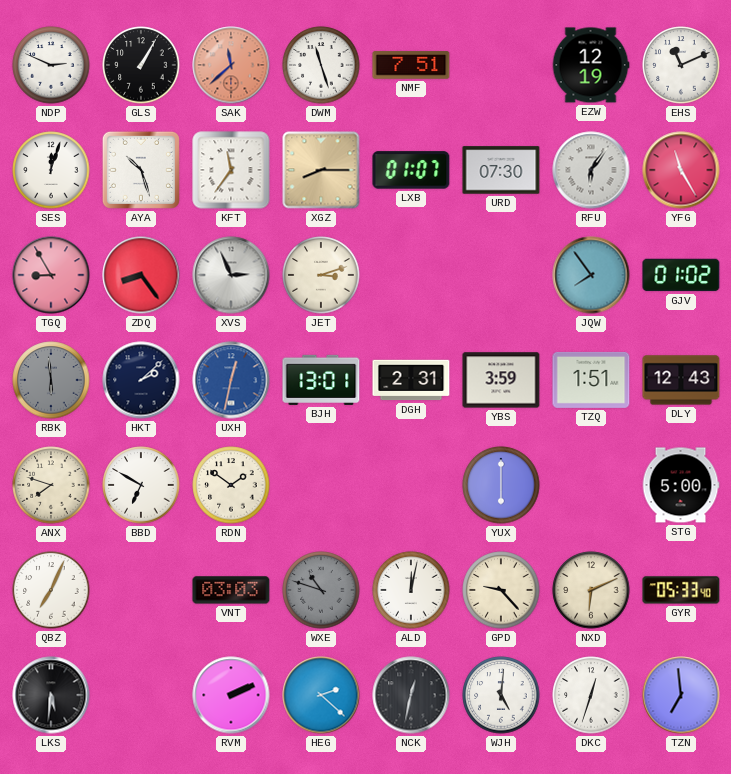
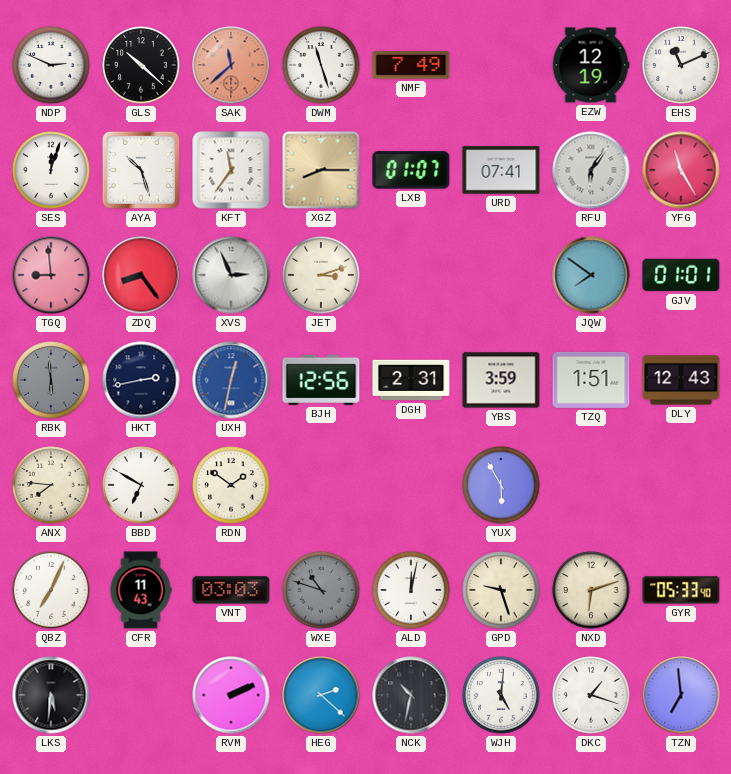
GLS: 1:05 -> 10:22 (141, 65)
NMF: 7:51 -> 7:49 (411, 65)
URD: 07:30 -> 07:41 (501, 170)
TGQ: 8:55 -> 8:59 (51, 275)
JQW: 7:54 -> 7:51 (591, 275)
GJV: 01:02 -> 01:01 (681, 275)
HKT: 2:08 -> 2:43 (141, 380)
BJH: 13:01 -> 12:56 (321, 380)
ANX: 7:48 -> 7:46 (51, 485)
YUX: 6:00 -> 5:55 (501, 485)
STG: 5:00 -> none (681, 485)
CFR: none -> 11:43 (141, 590)
GPD: 9:23 -> 9:27 (501, 590)
NXD: 6:11 -> 6:12 (591, 590)
NCK: 12:32 -> 10:32 (411, 695)
DKC: 12:33 -> 1:18 (591, 695)
